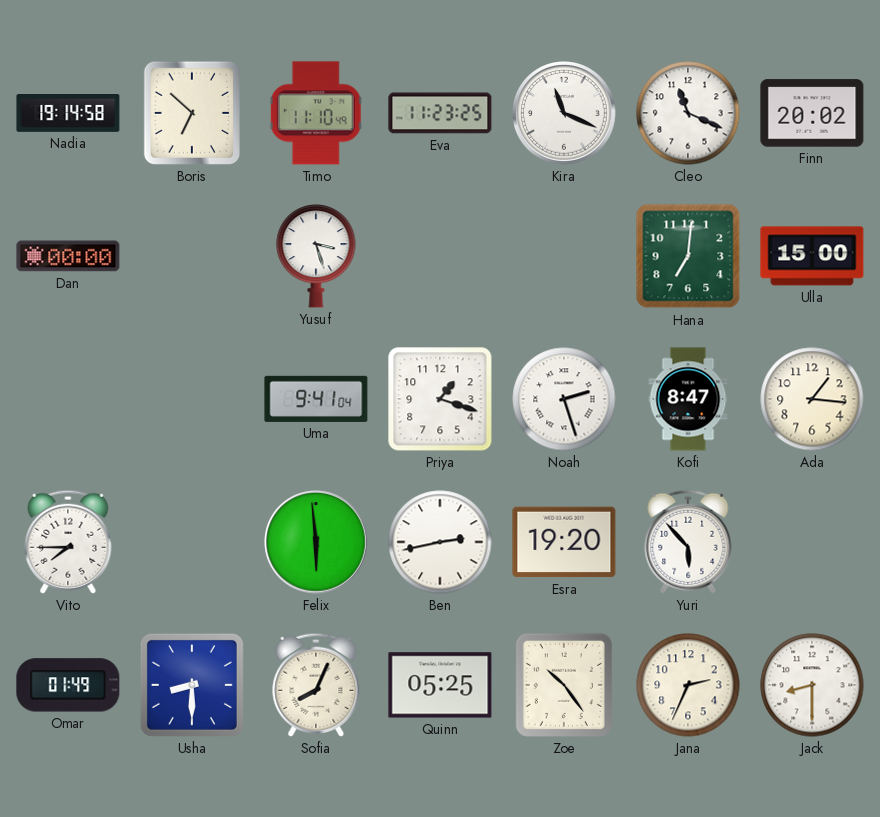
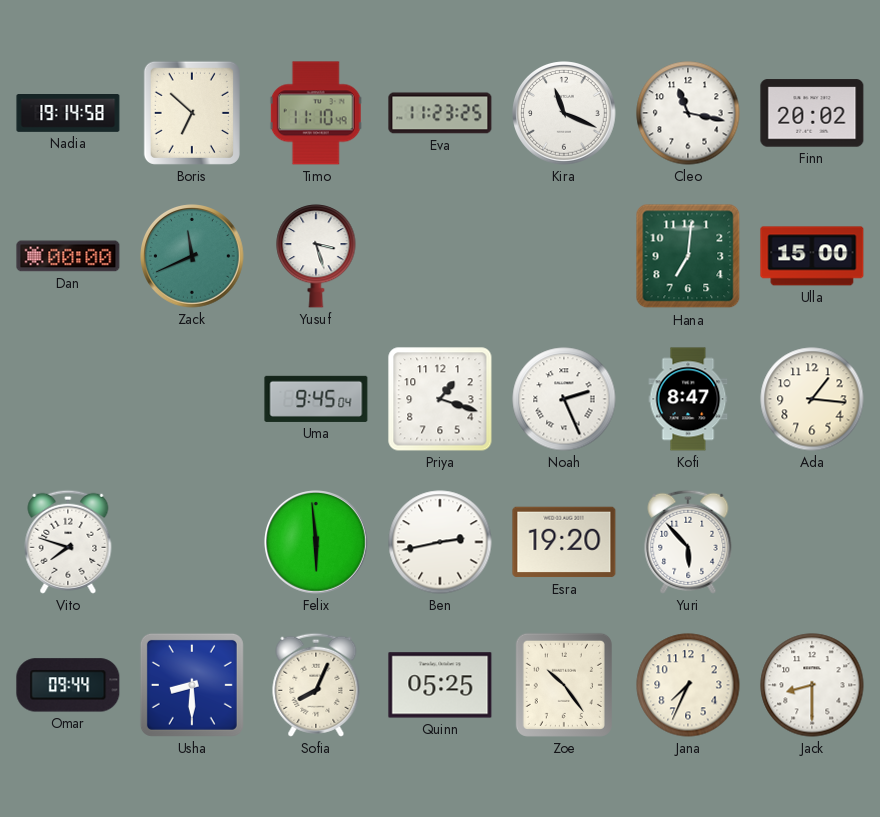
Cleo: 11:19 -> 11:17 (688, 113)
Zack: none -> 11:41 (192, 256)
Uma: 9:41 -> 9:45 (316, 399)
Noah: 2:27 -> 2:26 (564, 399)
Vito: 7:45 -> 7:48 (68, 542)
Omar: 01:49 -> 09:44 (68, 685)
Jana: 2:34 -> 7:34 (688, 685)
